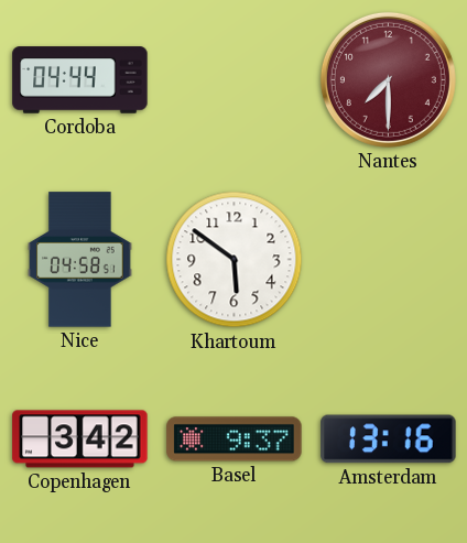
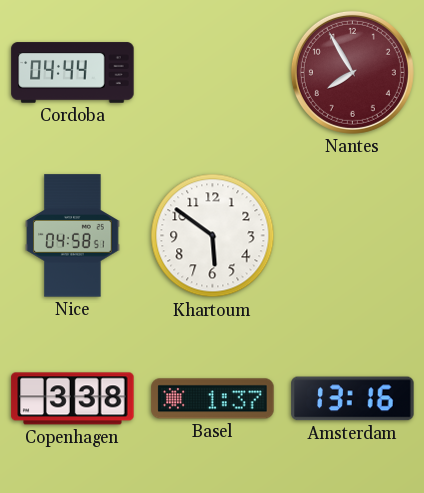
Nantes: 7:30 -> 7:55 (352, 72)
Copenhagen: 3:42 -> 3:38 (73, 399)
Basel: 9:37 -> 1:37 (213, 399)
